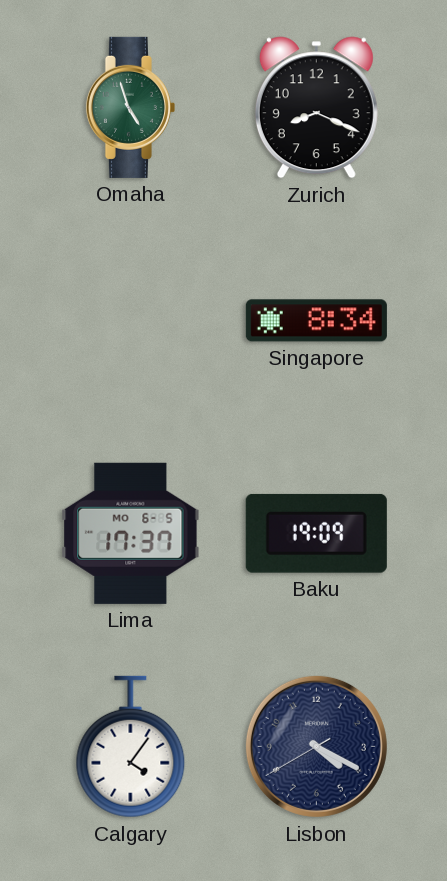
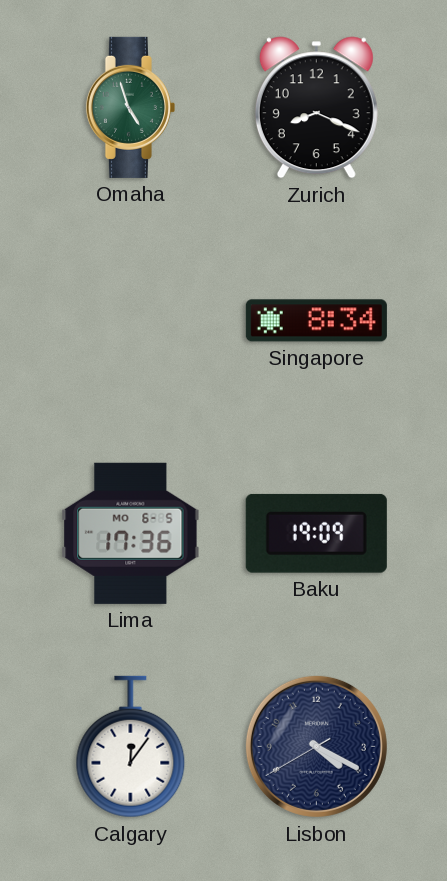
Lima: 17:37 -> 17:36 (131, 533)
Calgary: 4:06 -> 12:06 (131, 747)
